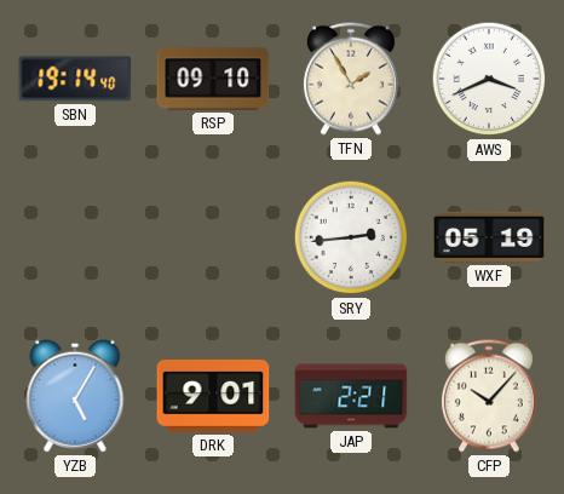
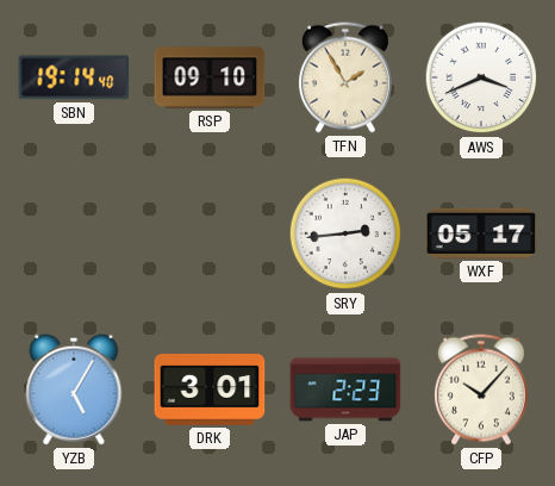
WXF: 05:19 -> 05:17 (481, 233)
DRK: 9:01 -> 3:01 (210, 390)
JAP: 2:21 -> 2:23 (345, 390)
